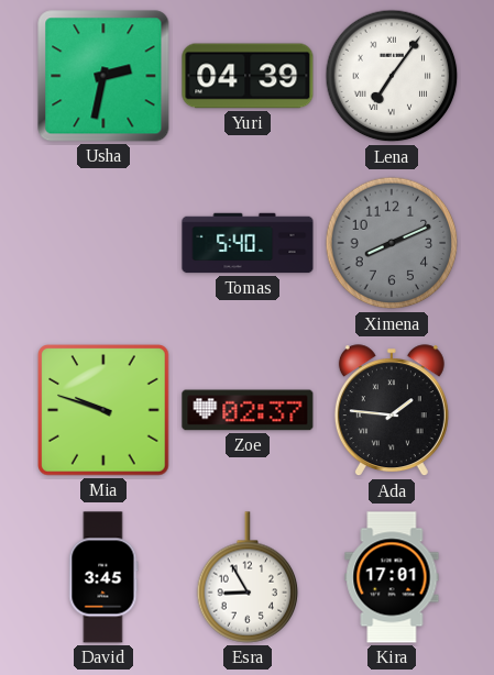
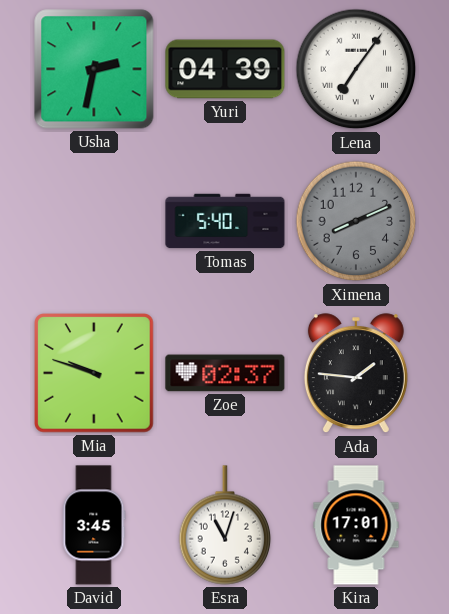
Esra: 8:55 -> 11:03 (225, 525)
